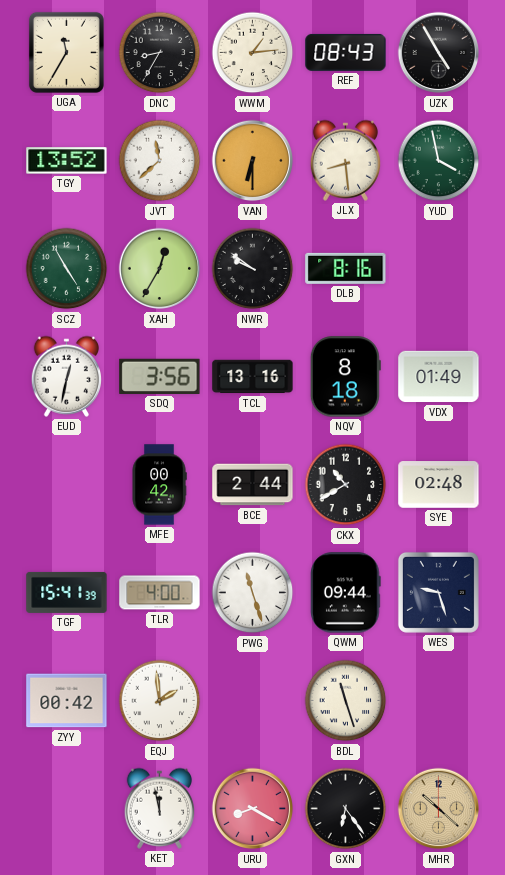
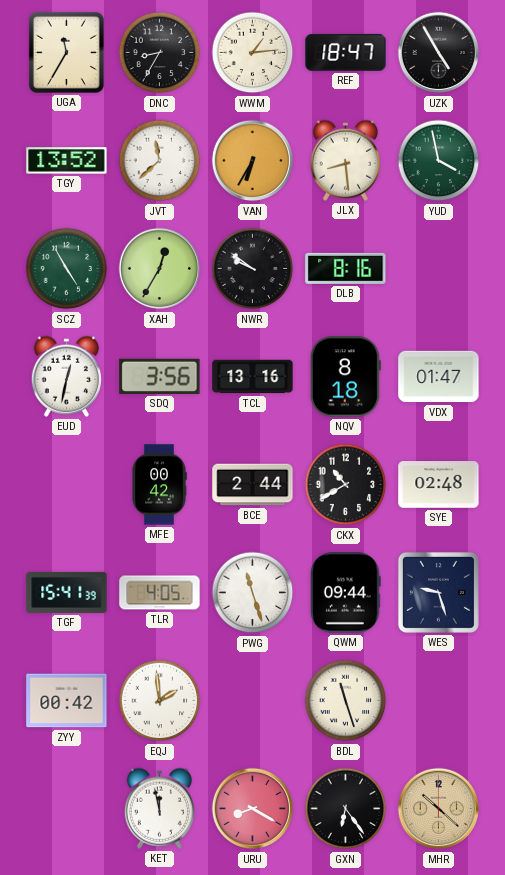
REF: 08:43 -> 18:47 (346, 52)
VAN: 6:30 -> 6:35 (253, 161)
VDX: 01:49 -> 01:47 (439, 377)
TLR: 4:00 -> 4:05 (160, 593)
